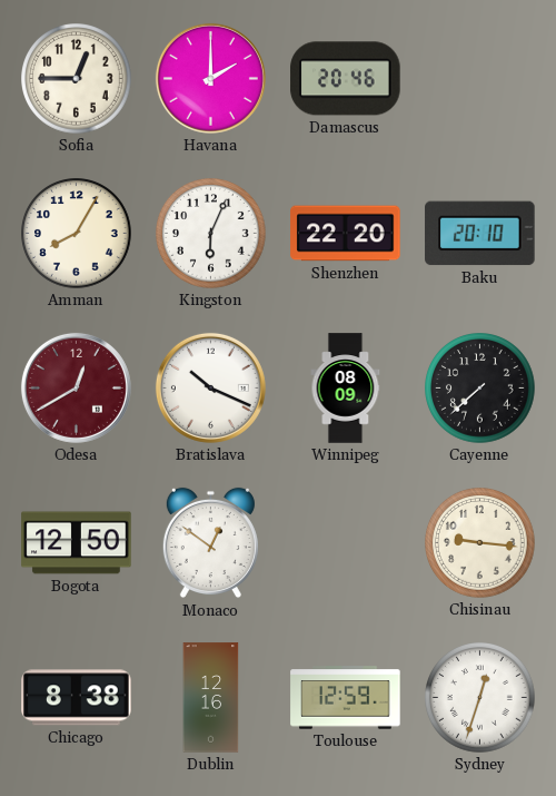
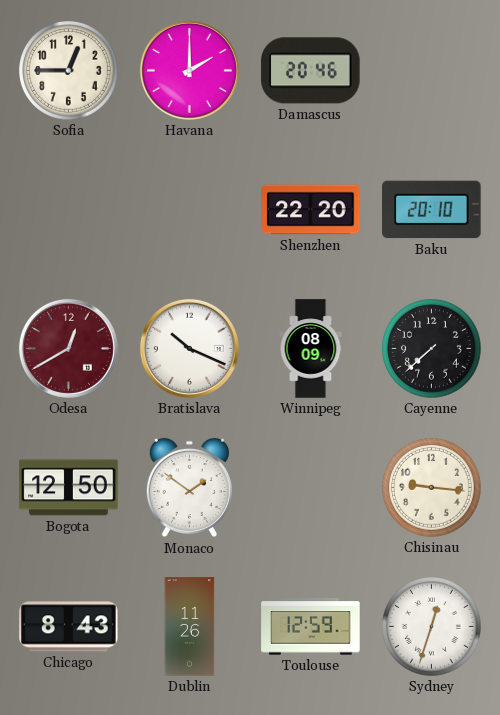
Amman: 8:05 -> none (77, 234)
Kingston: 6:04 -> none (211, 234)
Monaco: 12:51 -> 1:51 (189, 488)
Chicago: 8:38 -> 8:43 (69, 627)
Dublin: 12:16 -> 11:26 (190, 627)
